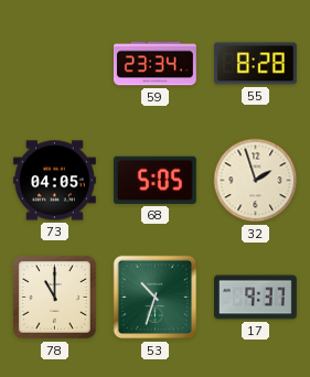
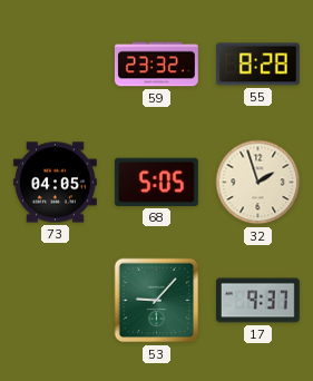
59: 23:34 -> 23:32 (156, 65)
78: 11:00 -> none (54, 297)
53: 10:33 -> 9:07 (157, 301)
